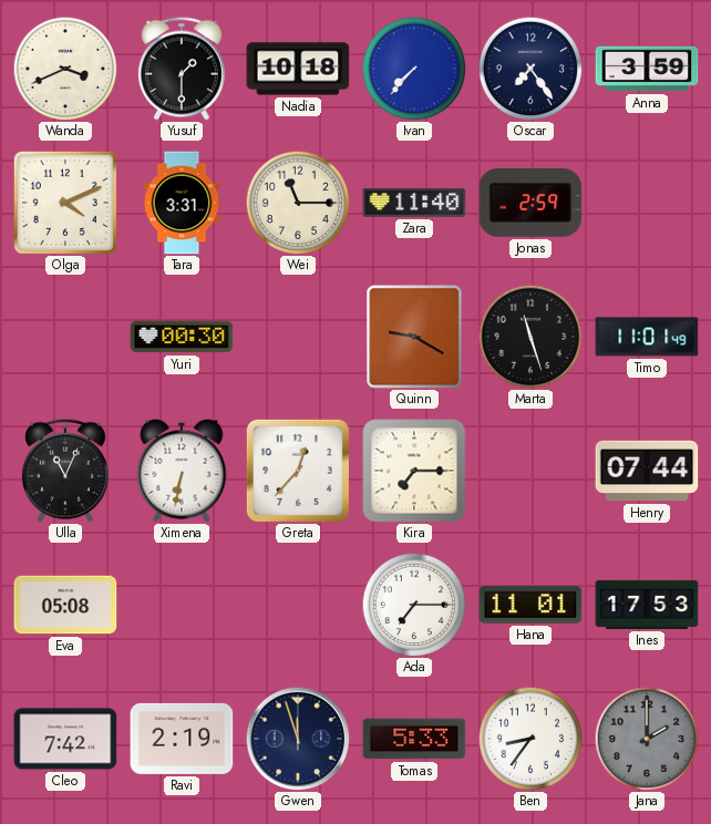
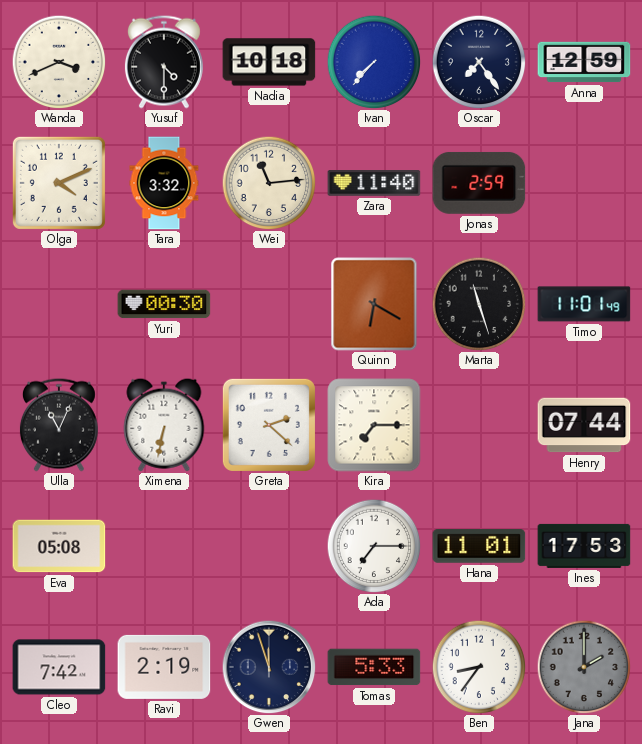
Yusuf: 1:30 -> 4:30 (164, 62)
Anna: 3:59 -> 12:59 (584, 62)
Tara: 3:31 -> 3:32 (164, 183)
Wei: 11:15 -> 11:14 (269, 183)
Quinn: 9:20 -> 6:20 (374, 304)
Greta: 12:37 -> 2:22 (269, 425)
